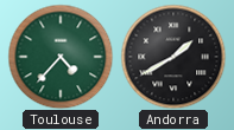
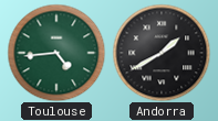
Toulouse: 4:37 -> 4:44 (56, 53)
